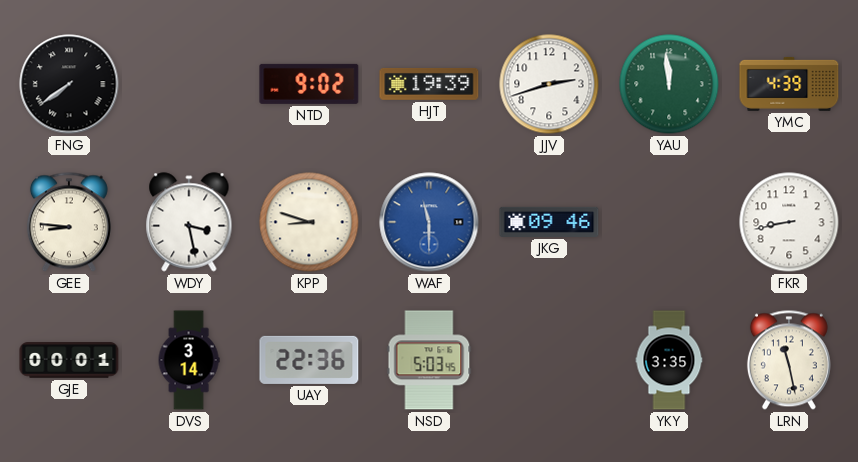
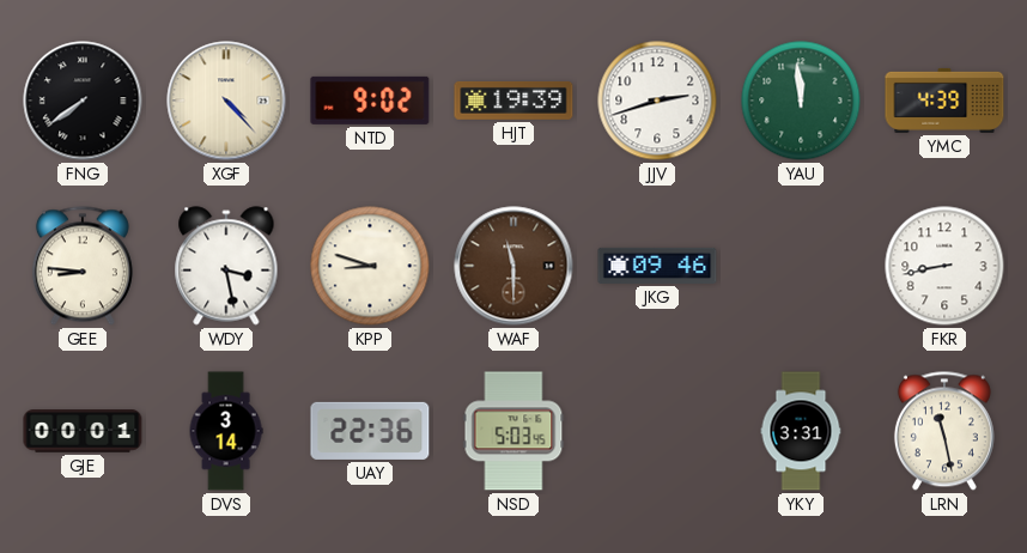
XGF: none -> 4:23 (226, 101)
WAF dial: blue -> brown (513, 266)
YKY: 3:35 -> 3:31 (801, 431)
